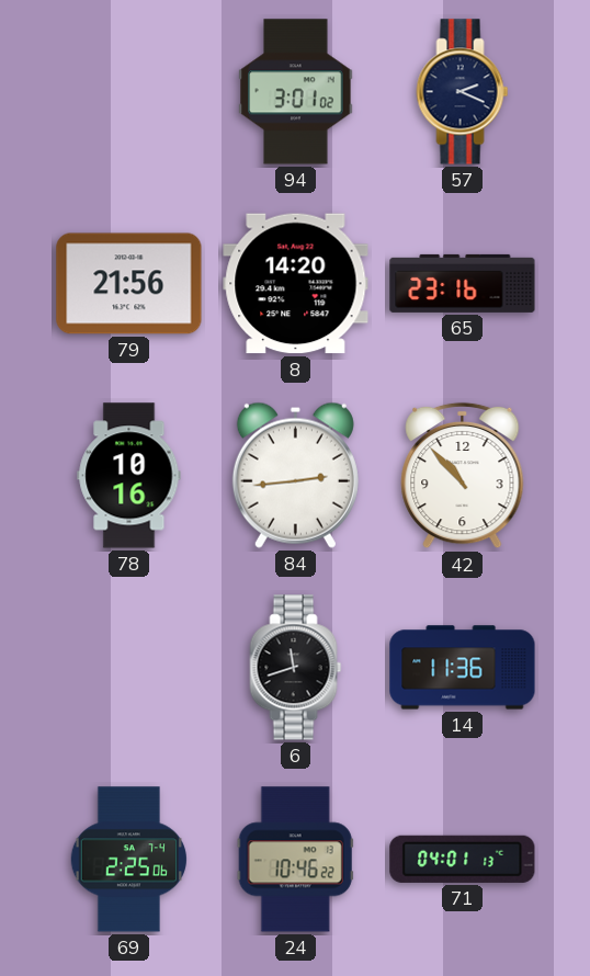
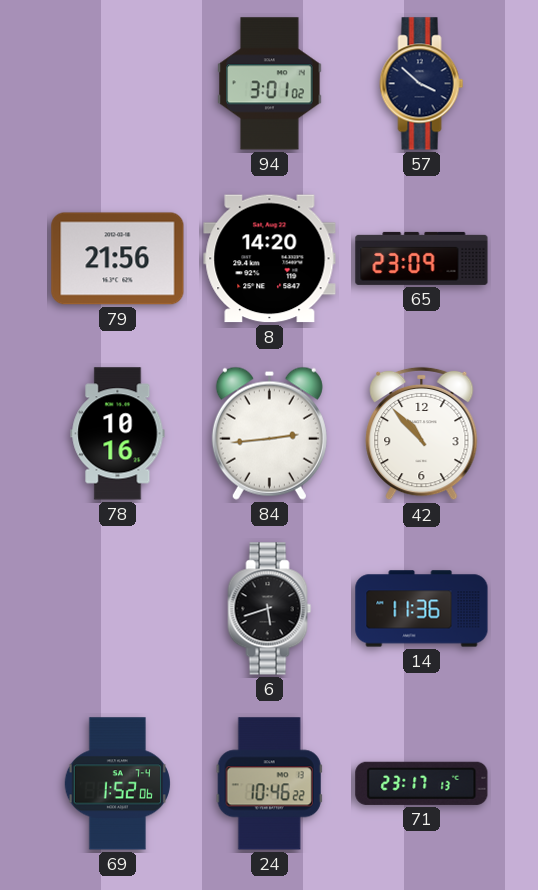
57: 2:19 -> 3:52 (422, 84)
65: 23:16 -> 23:09 (422, 258)
6: 11:42 -> 5:42 (270, 609)
69: 2:25 -> 1:52 (117, 784)
71: 04:01 -> 23:17 (422, 783)
